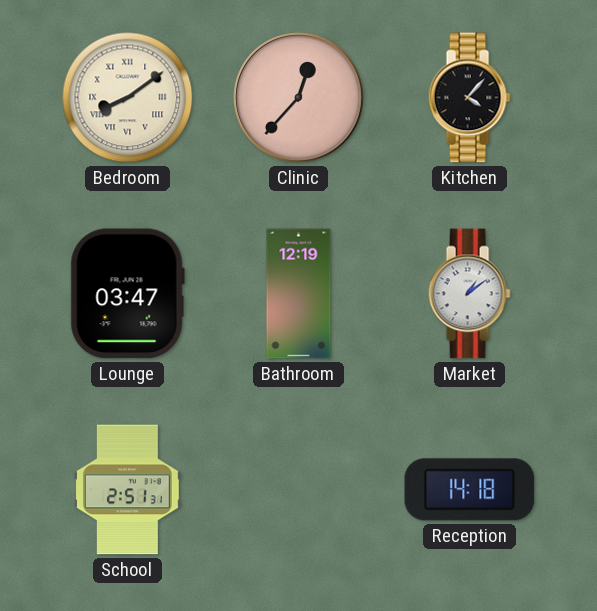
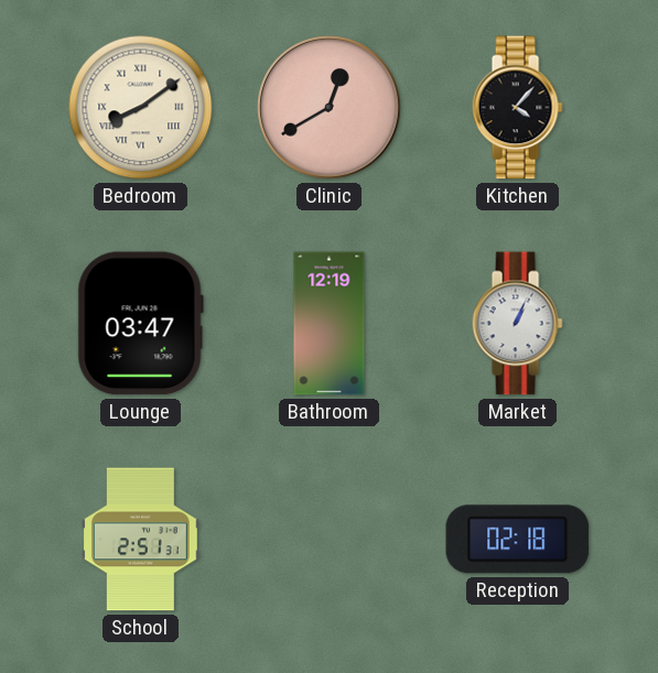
Clinic: 12:37 -> 12:40 (330, 108)
Market: 1:09 -> 1:04 (517, 324)
Reception: 14:18 -> 02:18 (518, 540)
